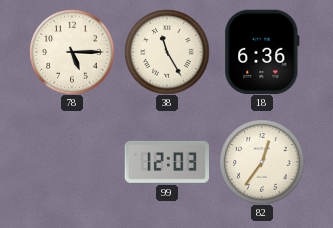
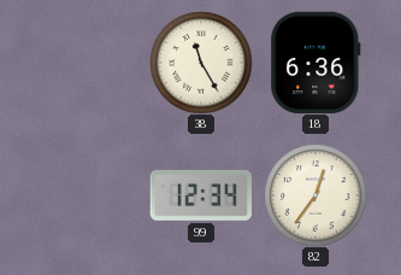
78: 5:15 -> none (72, 52)
99: 12:03 -> 12:34 (200, 195)
